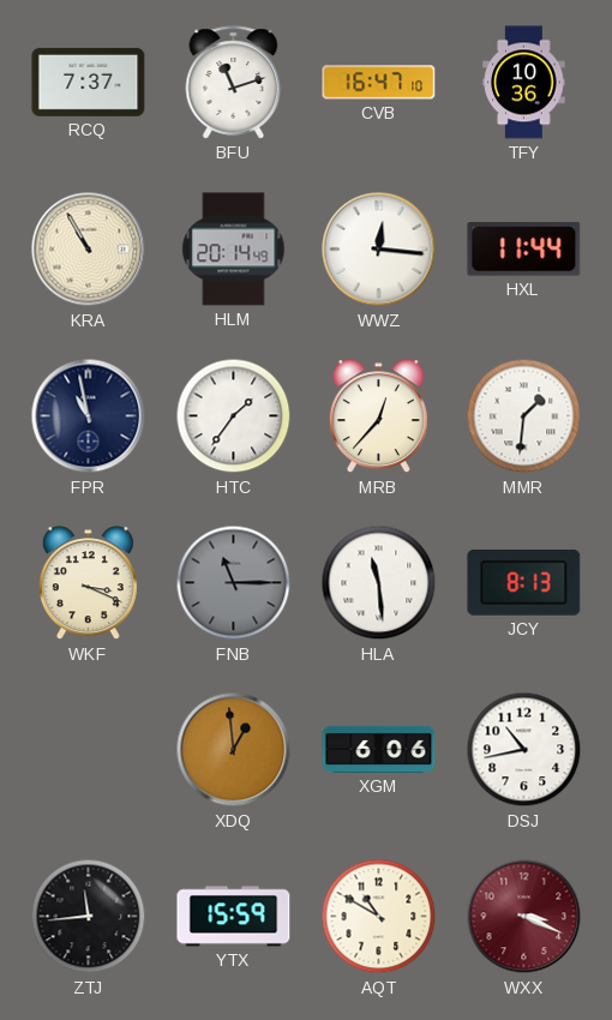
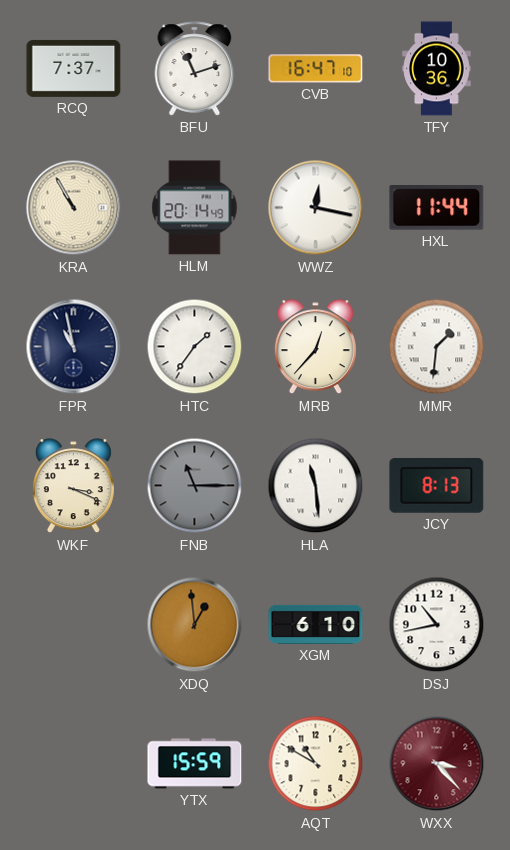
WWZ: 12:16 -> 12:17 (316, 208)
XGM: 6:06 -> 6:10 (316, 624)
ZTJ: 11:44 -> none (89, 917)
WXX: 3:19 -> 3:23 (437, 764)
